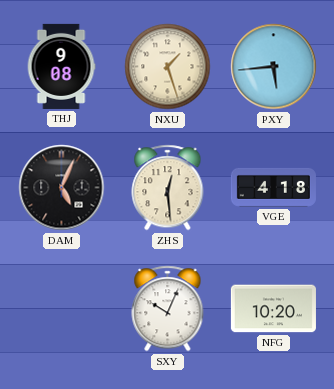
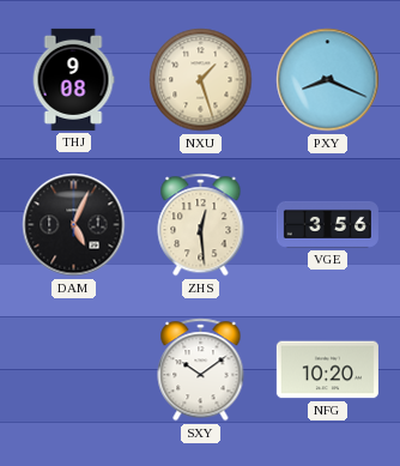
PXY: 5:44 -> 8:19 (328, 80)
VGE: 4:18 -> 3:56 (327, 224)
SXY: 10:04 -> 10:09 (201, 370)
